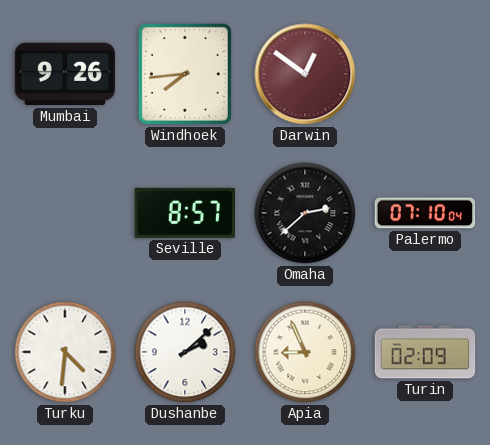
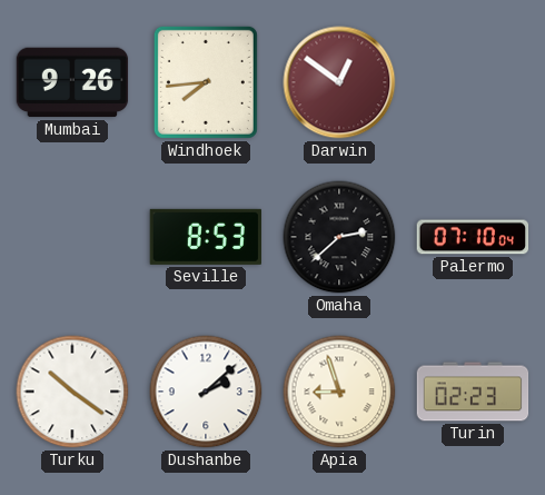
Seville: 8:57 -> 8:53 (205, 237)
Turku: 4:31 -> 10:21 (72, 392)
Apia: 8:56 -> 8:57 (339, 392)
Turin: 02:09 -> 02:23 (473, 392)
